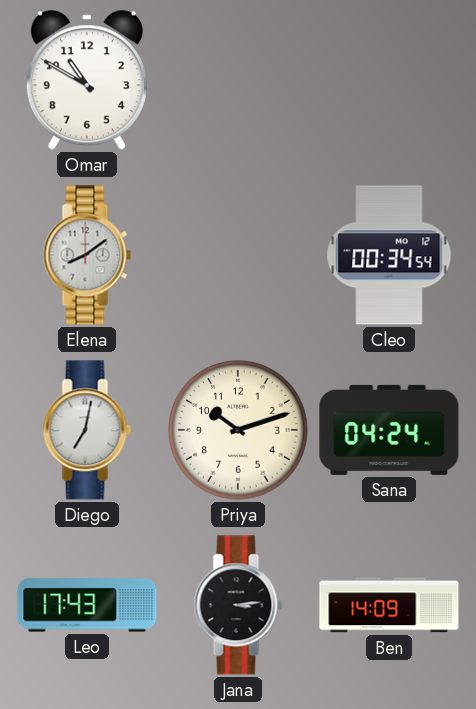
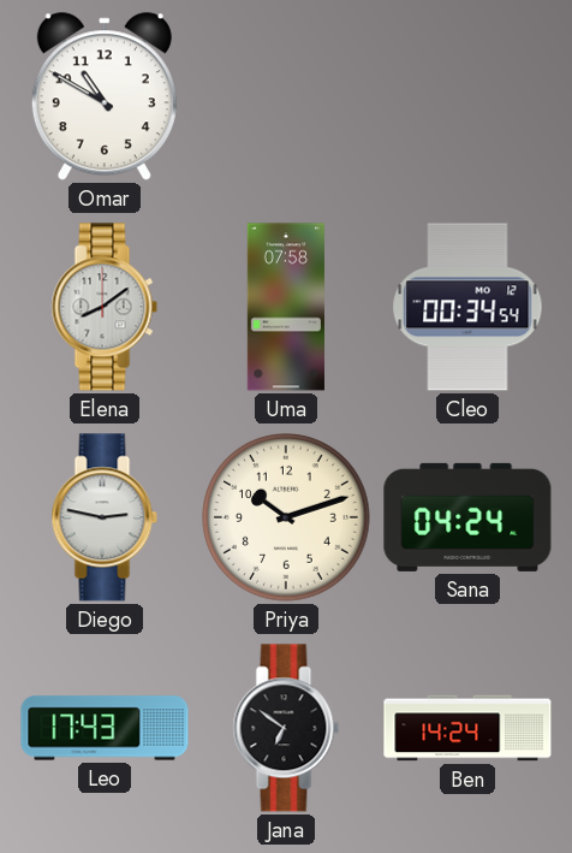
Uma: none -> 07:58 (286, 307)
Diego: 7:02 -> 2:47 (105, 517)
Jana: 3:14 -> 6:51 (286, 728)
Ben: 14:09 -> 14:24 (467, 728)
